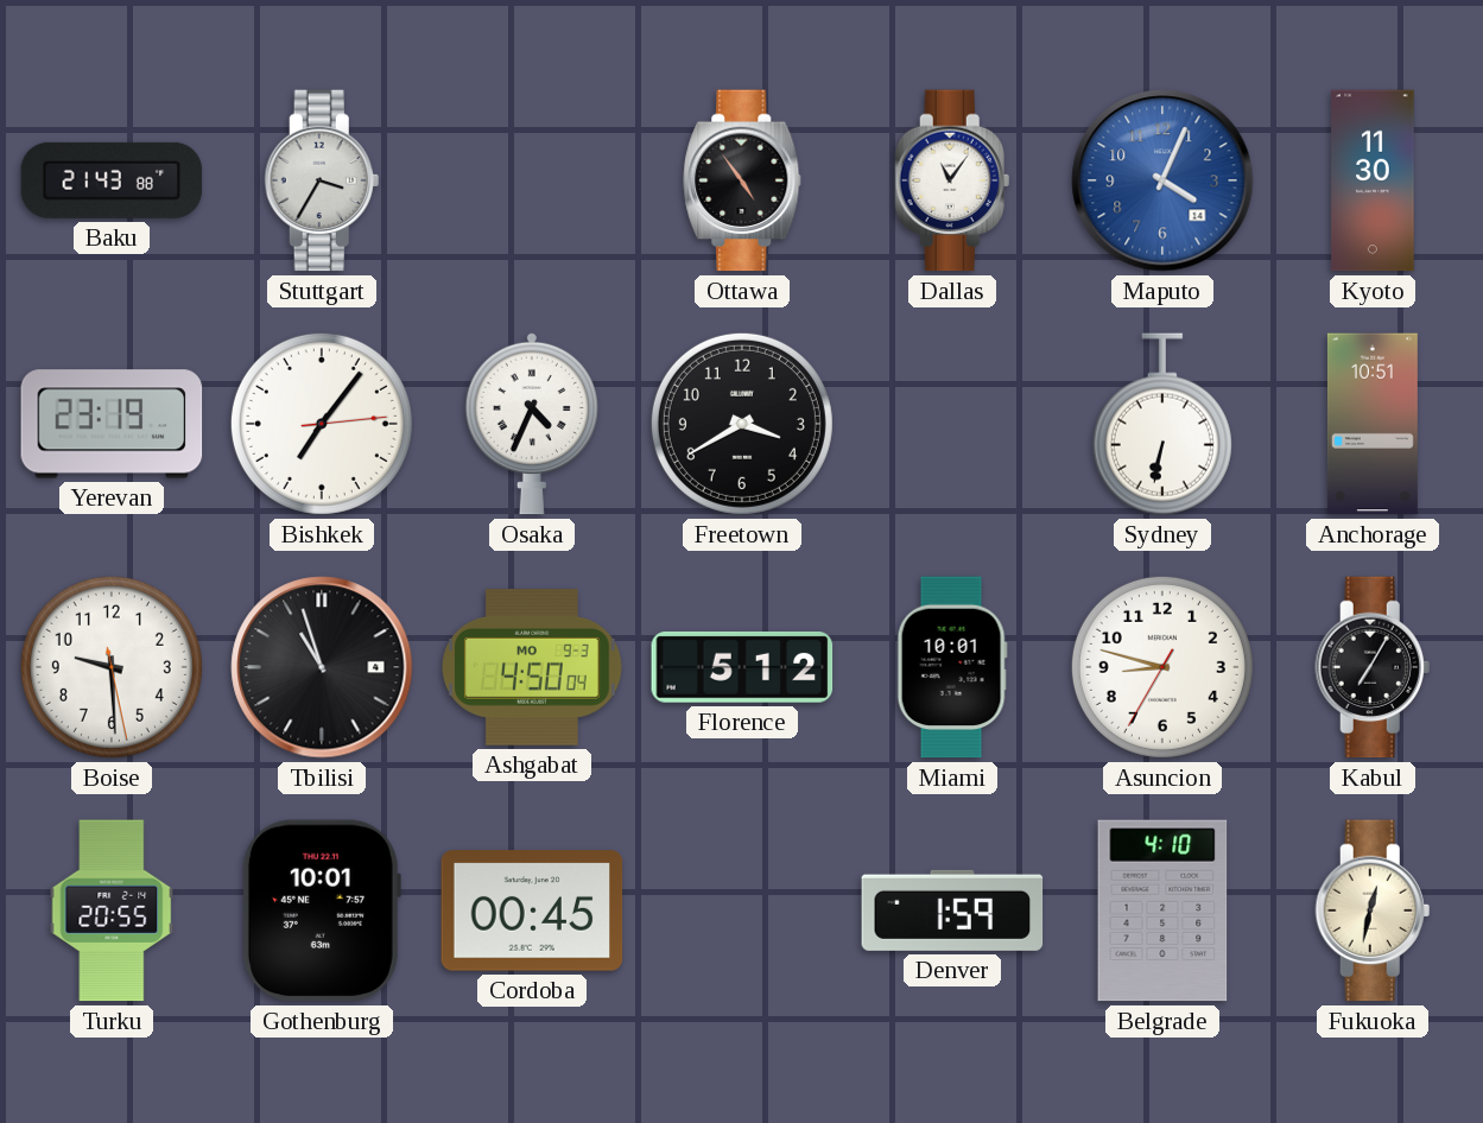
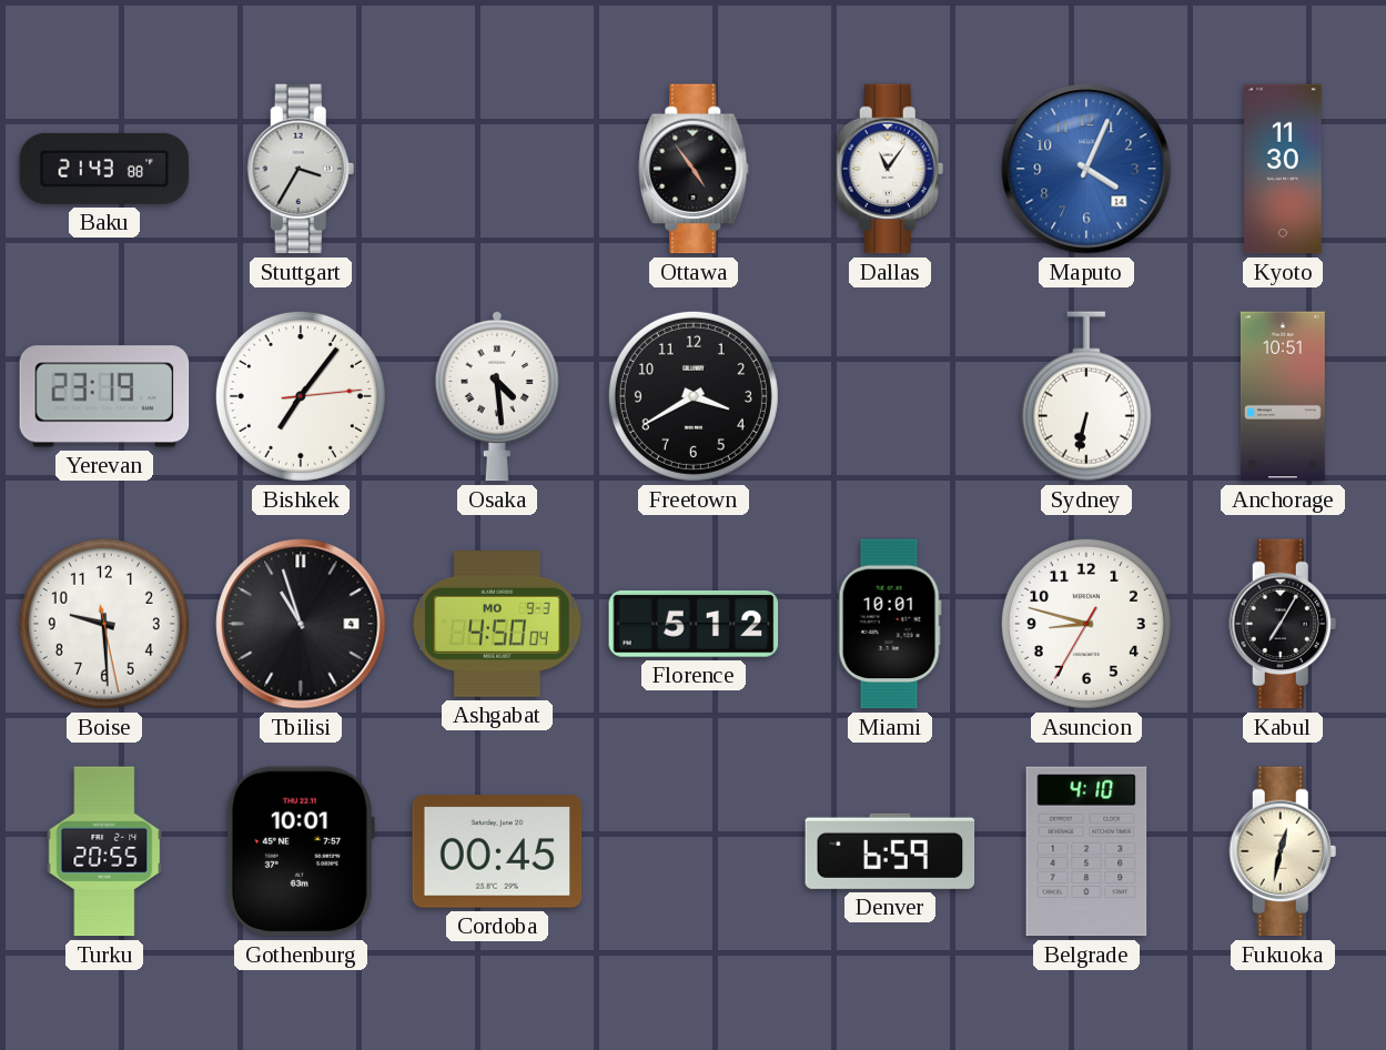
Osaka: 4:34 -> 4:29 (497, 396)
Denver: 1:59 -> 6:59 (890, 851)
